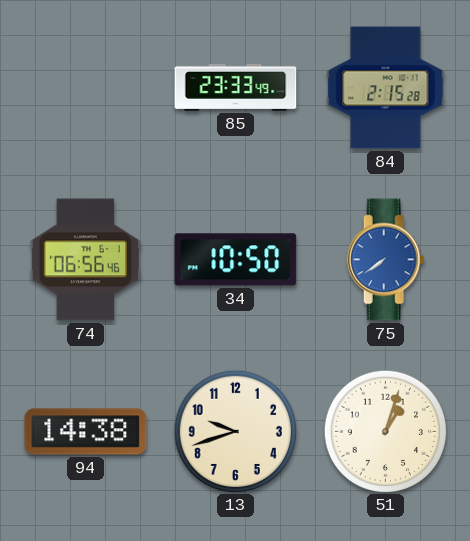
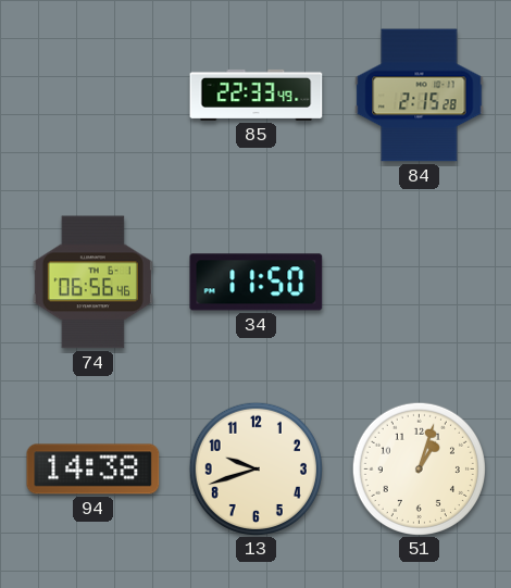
85: 23:33 -> 22:33 (257, 95)
34: 10:50 -> 11:50 (257, 283)
75: 7:39 -> none (386, 260)
